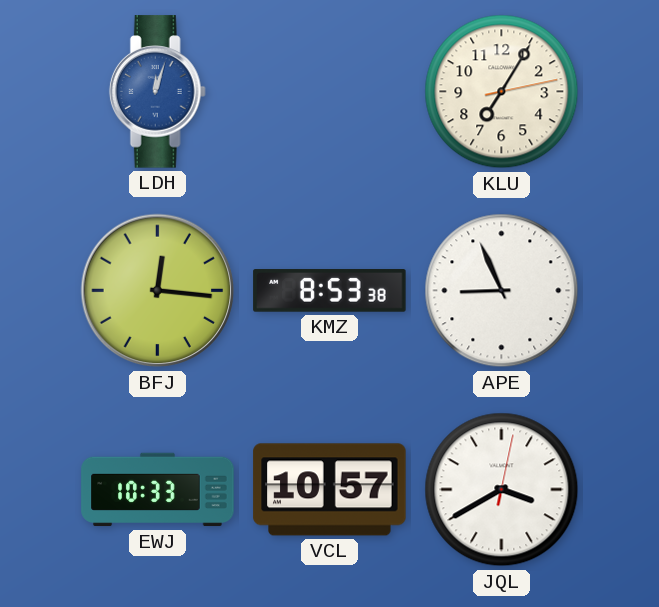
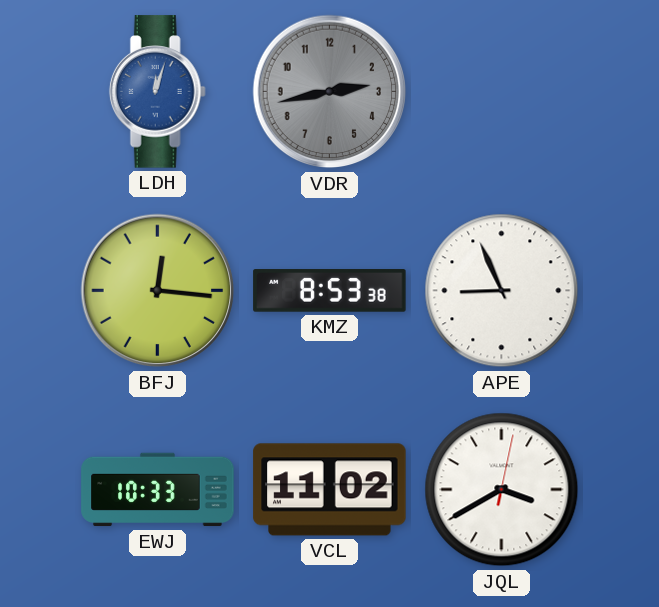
VDR: none -> 2:43 (330, 92)
KLU: 7:05 -> none (502, 92)
VCL: 10:57 -> 11:02 (330, 490)
